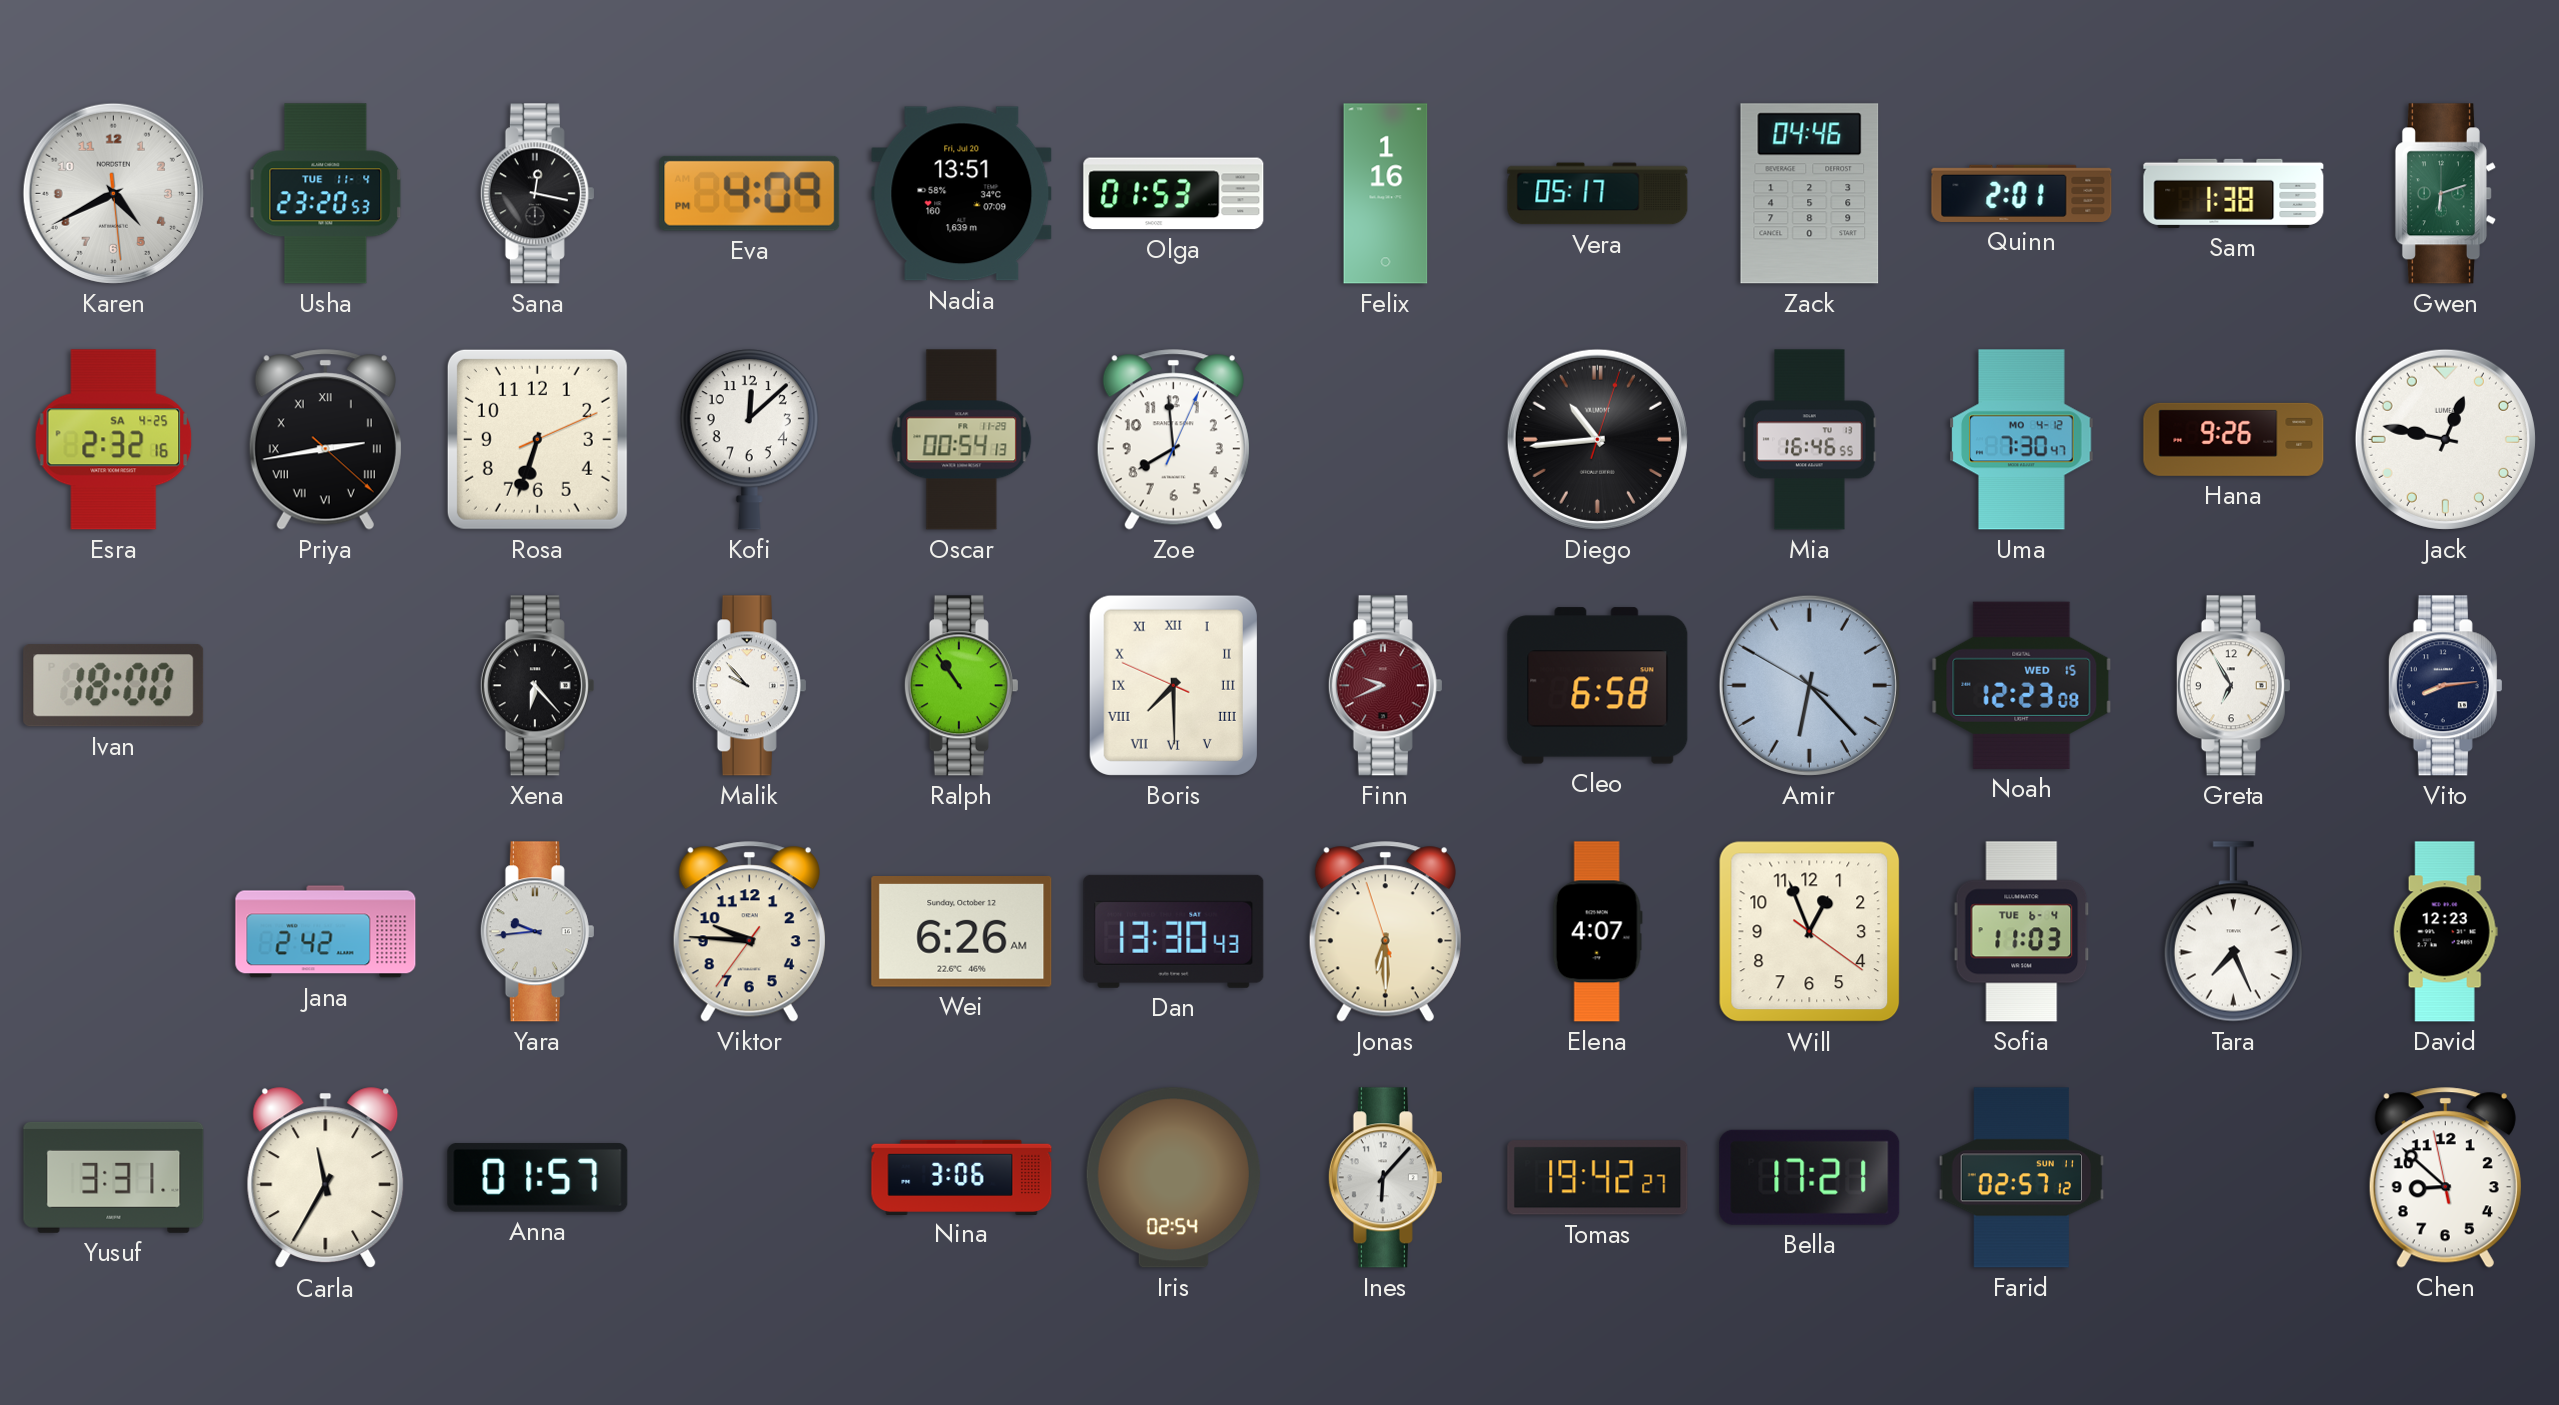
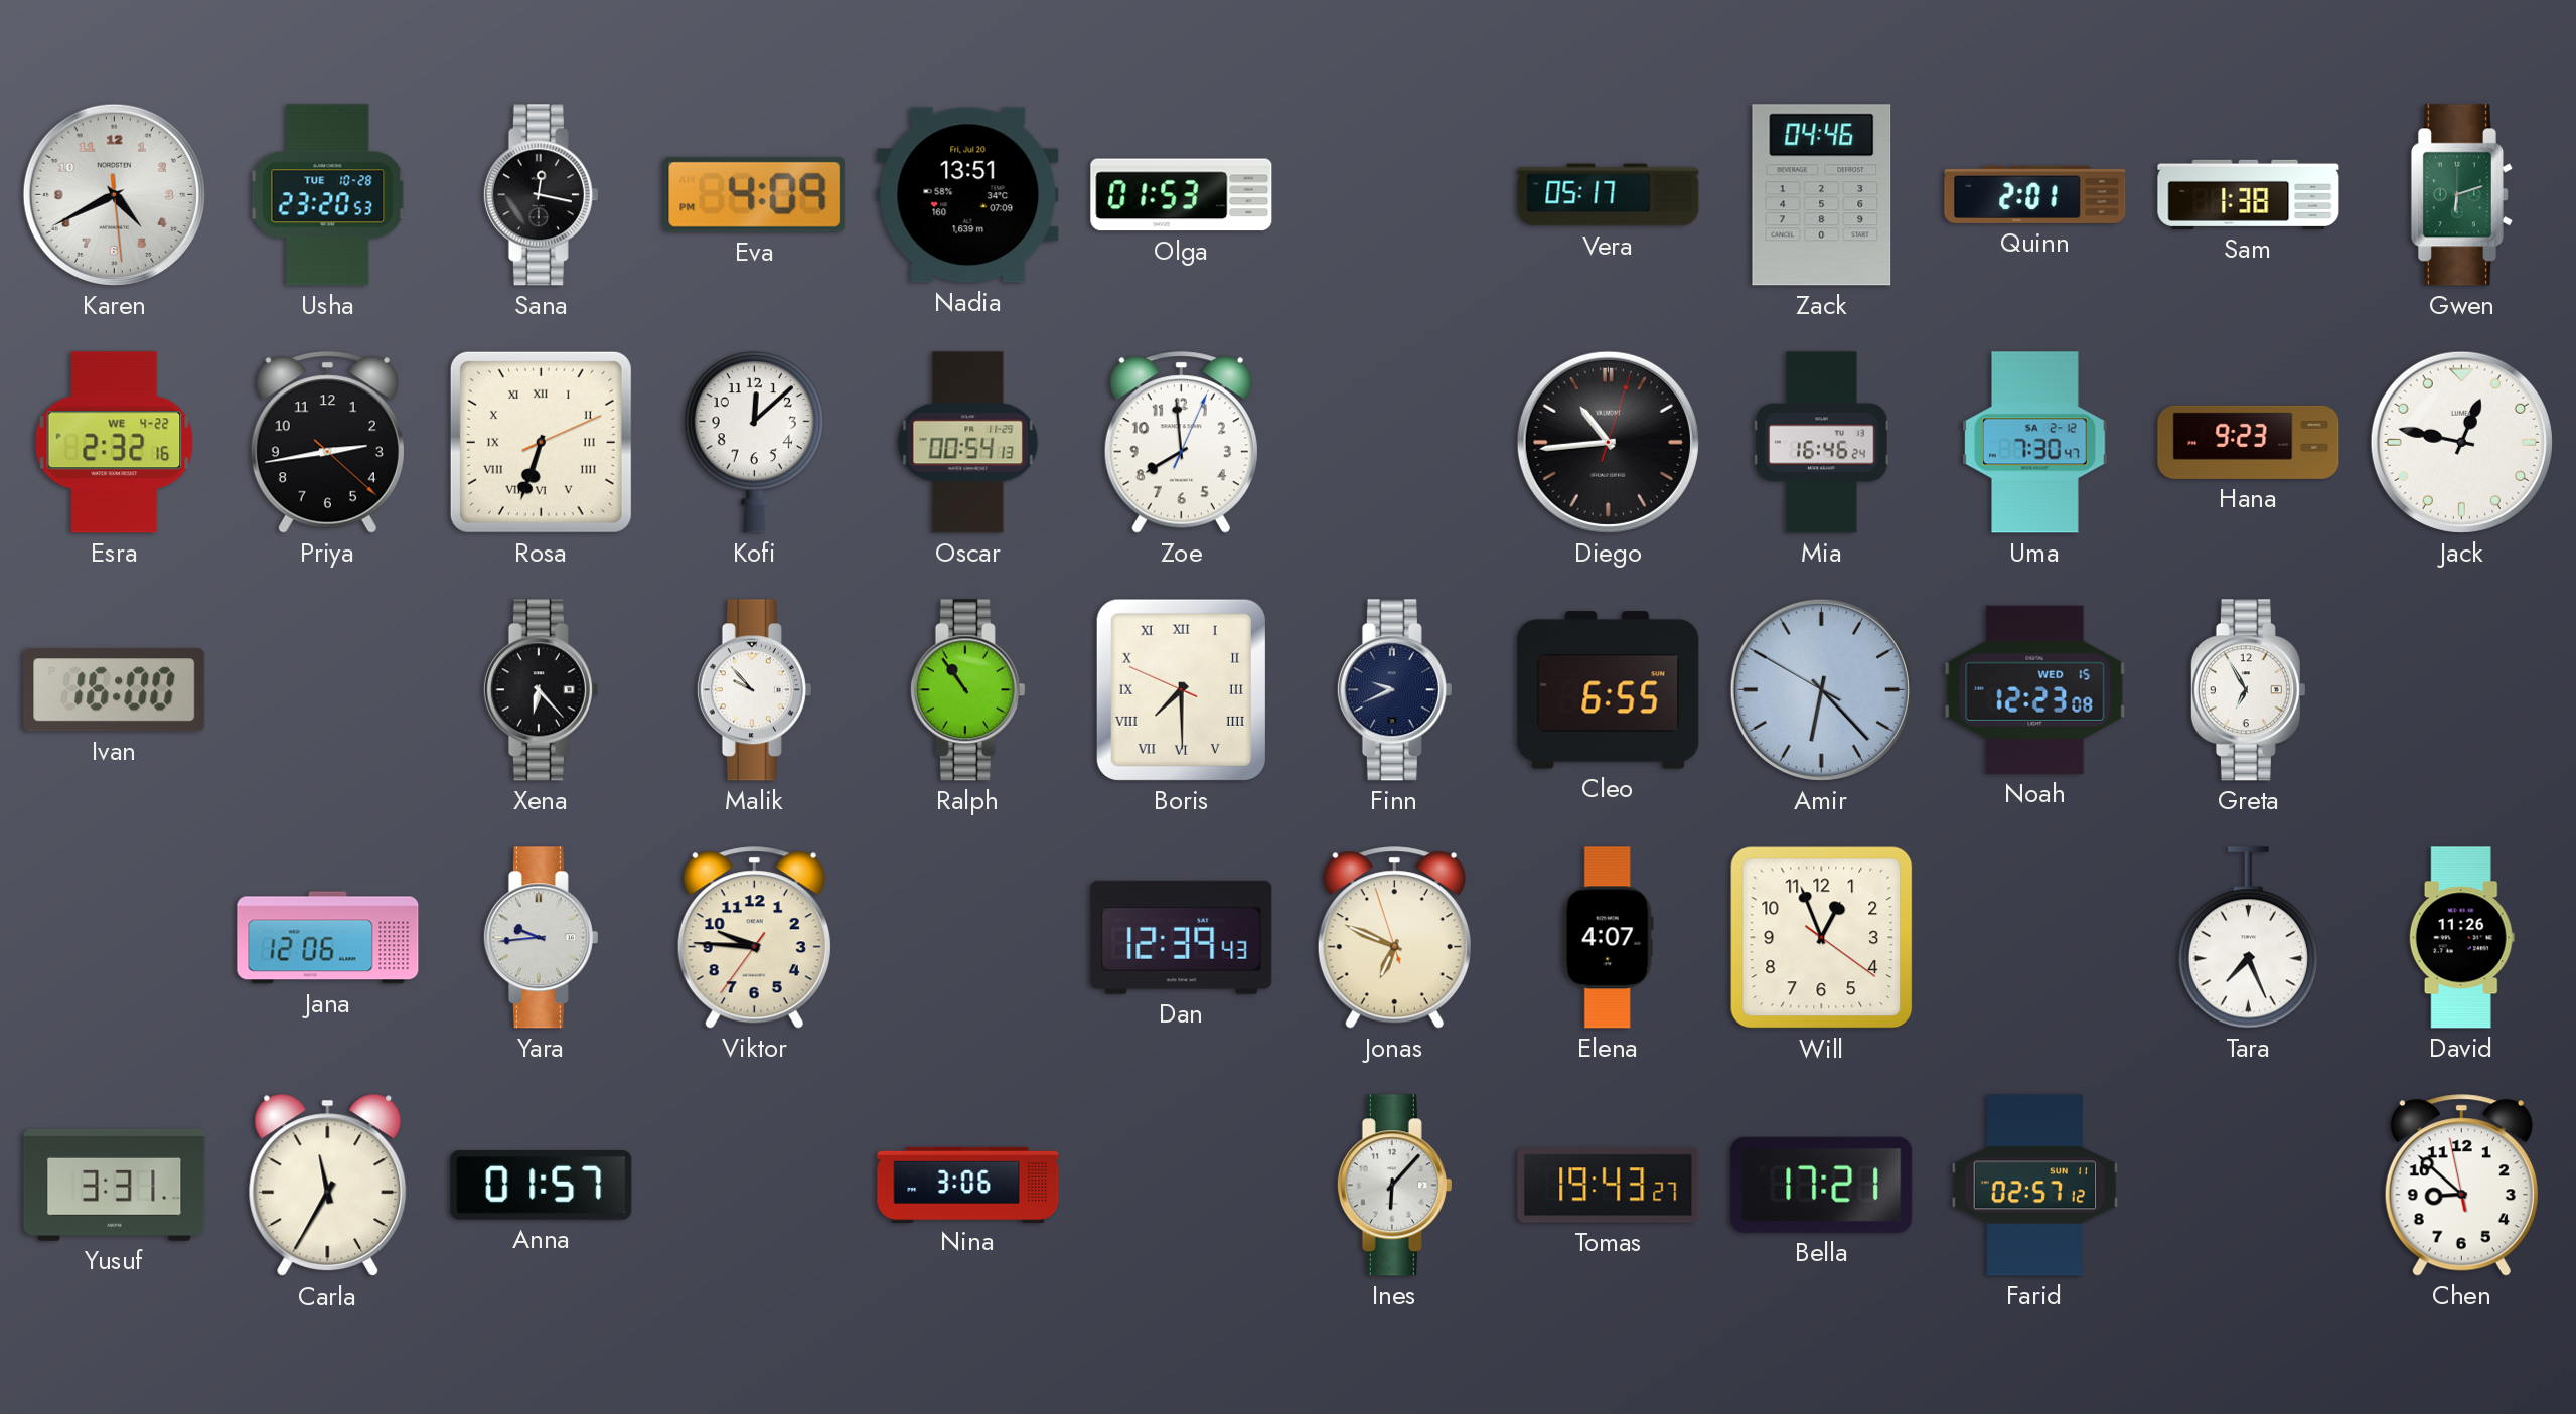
Usha date: TUE 11-4 -> TUE 10-28 (328, 195)
Felix: 1:16 -> none (1386, 194)
Esra date: SA 4-25 -> WE 4-22 (115, 443)
Priya numerals: Roman -> Arabic (327, 443)
Rosa numerals: Arabic -> Roman (541, 442)
Mia: 16:46:55 -> 16:46:24 (1822, 443)
Uma date: MO 4-12 -> SA 2-12 (2035, 443)
Hana: 9:26 -> 9:23 (2249, 442)
Ivan: 18:00 -> 16:00 (115, 690)
Finn dial: burgundy -> navy (1394, 690)
Cleo: 6:58 -> 6:55 (1609, 690)
Vito: 8:14 -> none (2445, 686)
Jana: 2:42 -> 12:06 (328, 938)
Wei: 6:26 -> none (962, 932)
Dan: 13:30 -> 12:39 (1182, 937)
Jonas: 6:29 -> 6:48 (1394, 938)
Sofia: 11:03 -> none (2022, 932)
David: 12:23 -> 11:26 (2461, 938)
Iris: 02:54 -> none (1173, 1178)
Tomas: 19:42 -> 19:43 (1609, 1186)
